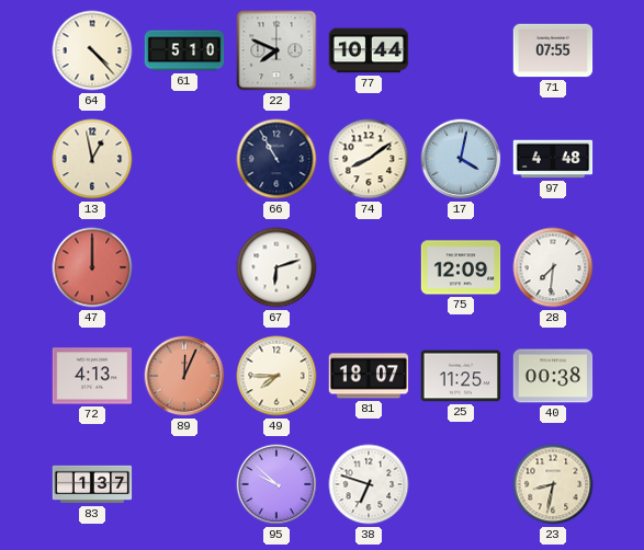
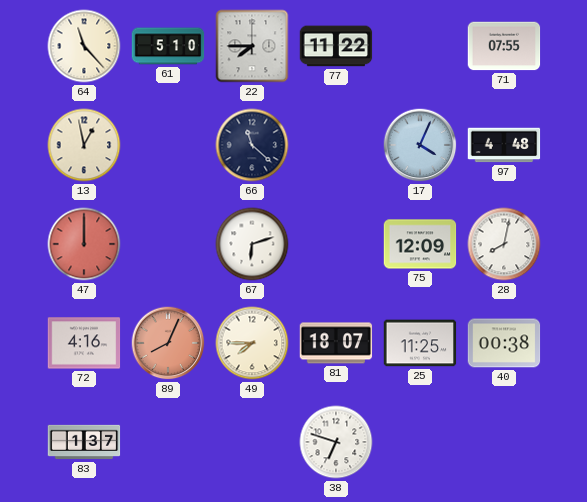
64: 4:23 -> 11:23 (84, 46)
22: 7:49 -> 7:45 (252, 46)
77: 10:44 -> 11:22 (336, 46)
66: 10:55 -> 11:22 (252, 145)
74: 8:09 -> none (369, 159)
17: 4:02 -> 4:04 (420, 145)
28: 7:31 -> 8:02 (504, 244)
72: 4:13 -> 4:16 (84, 343)
89: 12:04 -> 8:04 (168, 343)
95: 9:52 -> none (276, 484)
23: 8:32 -> none (553, 484)
